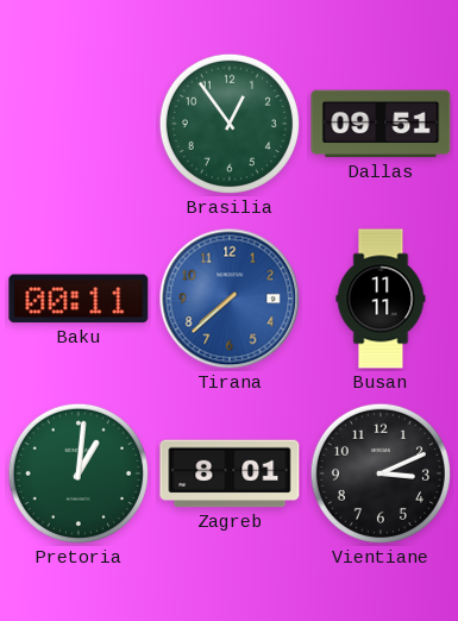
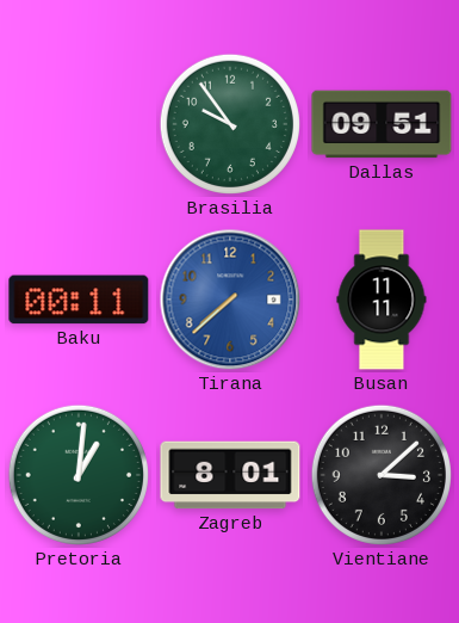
Brasilia: 12:54 -> 9:54 (230, 124)
Vientiane: 3:11 -> 3:08 (382, 475)
